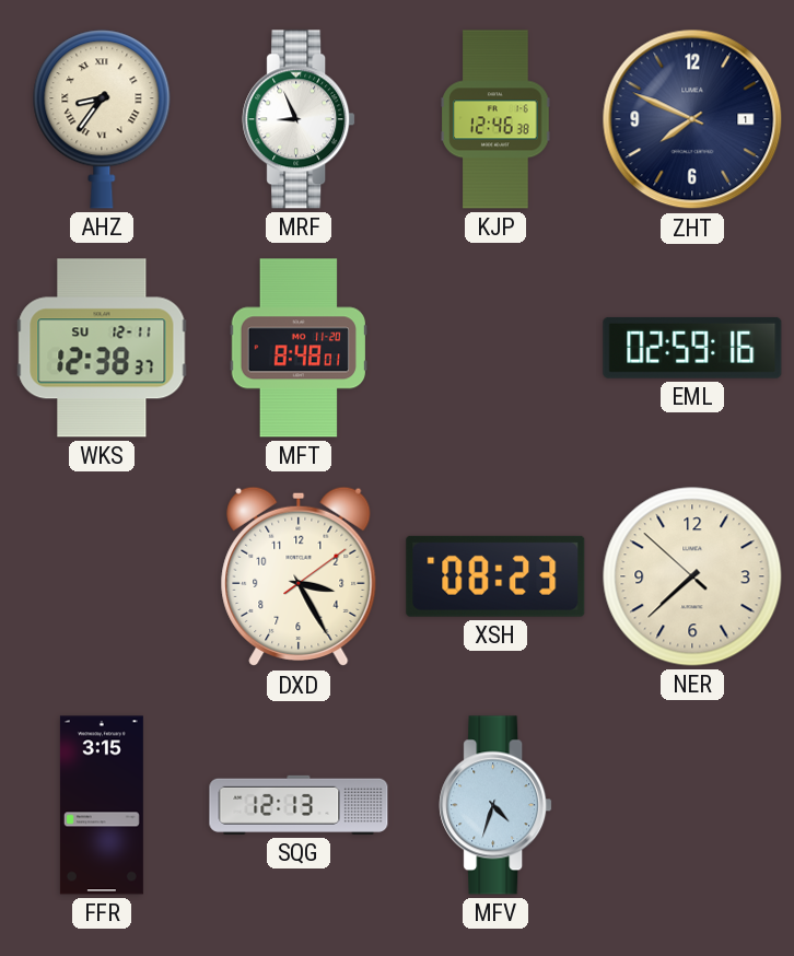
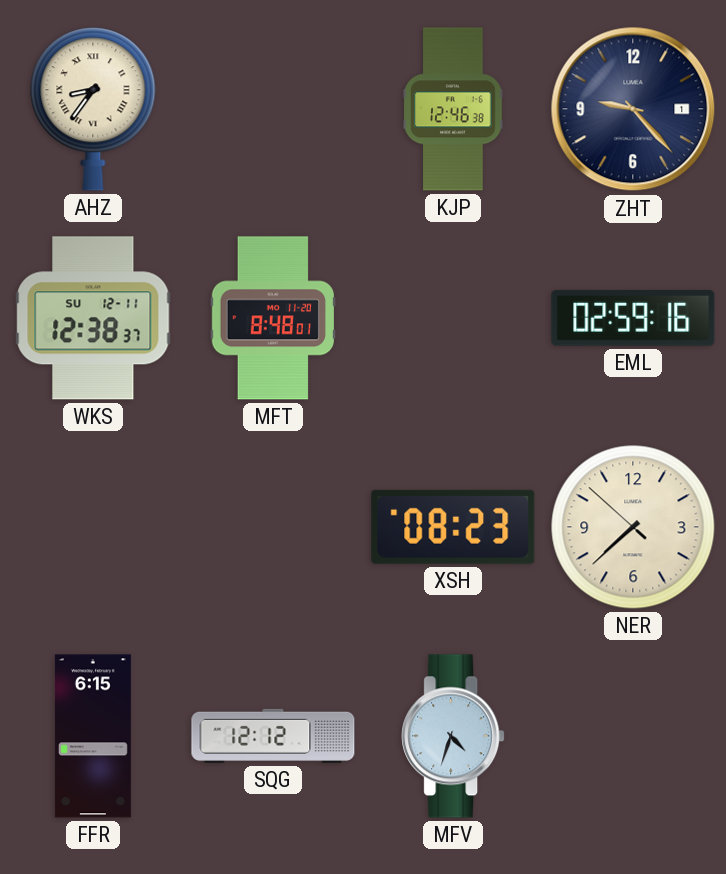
MRF: 8:56 -> none (299, 119)
ZHT: 7:49 -> 9:23 (633, 109)
DXD: 3:25 -> none (299, 576)
FFR: 3:15 -> 6:15 (93, 736)
SQG: 12:13 -> 12:12 (273, 736)
